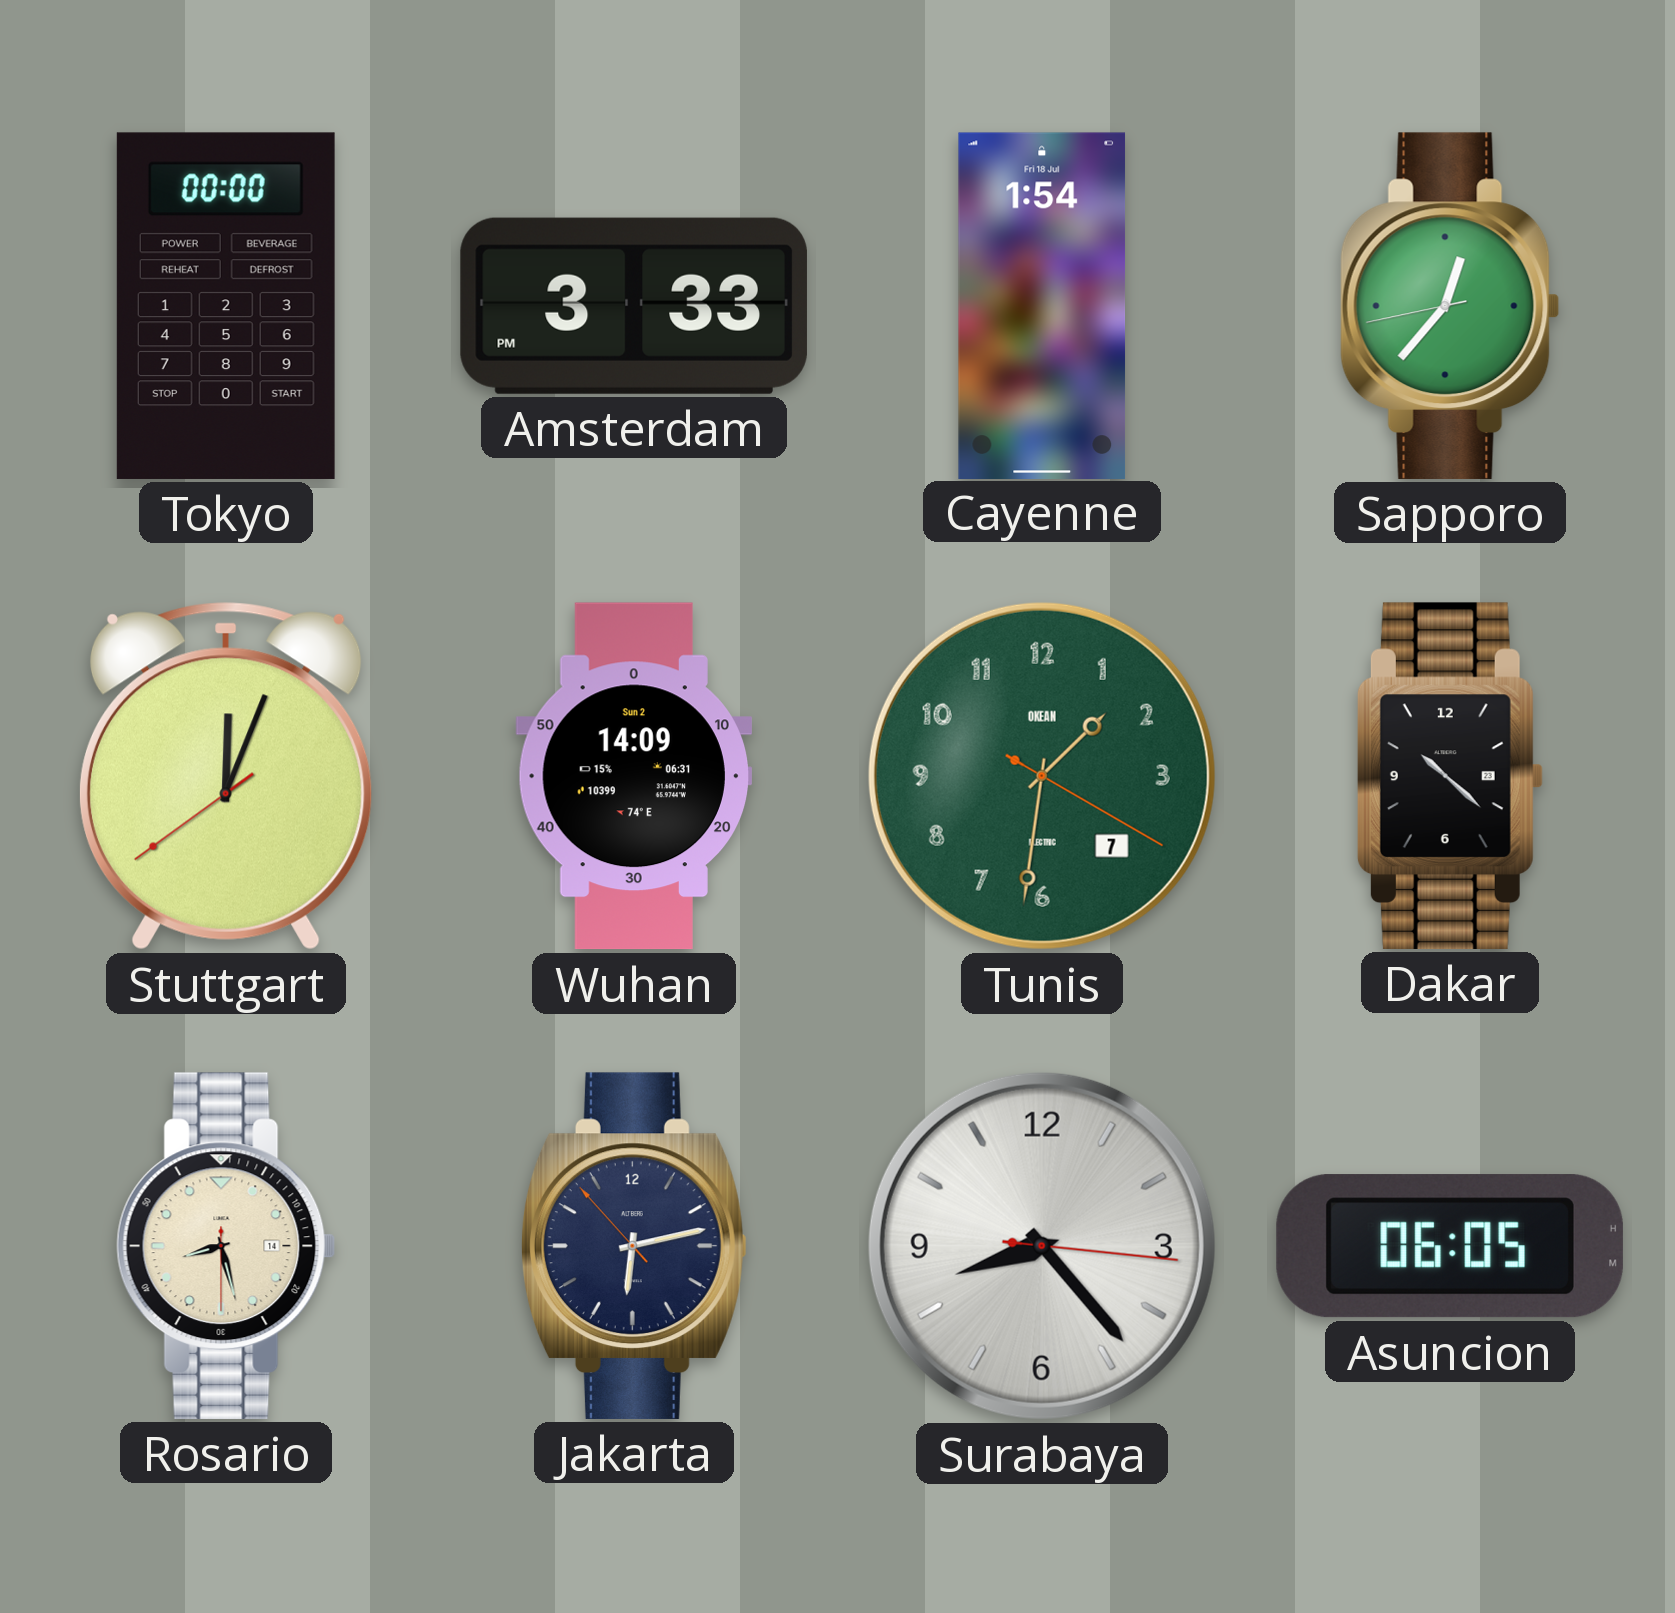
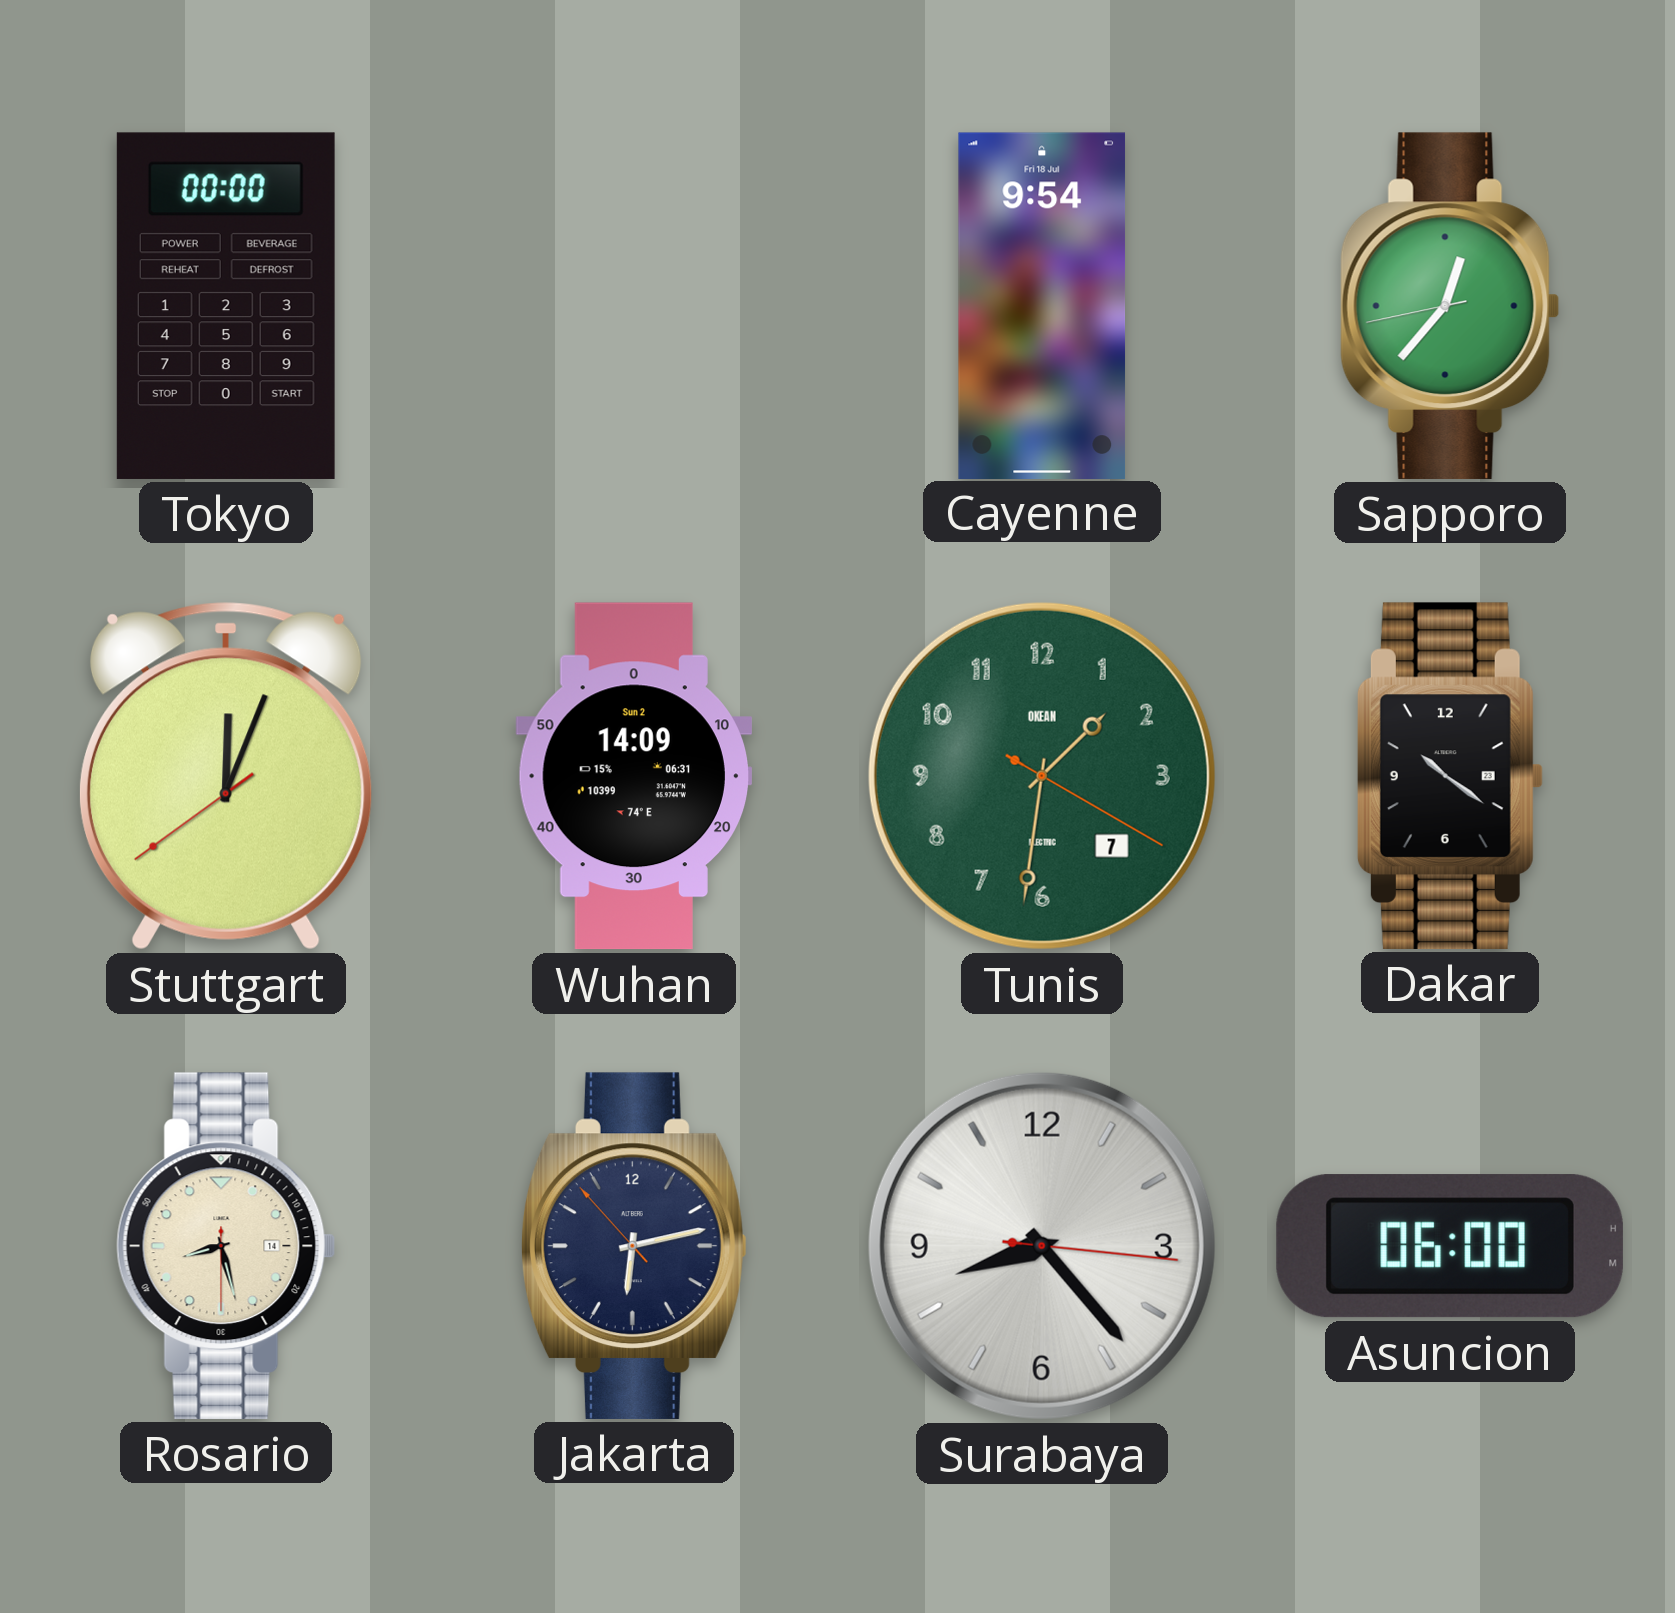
Amsterdam: 3:33 -> none (634, 306)
Cayenne: 1:54 -> 9:54 (1042, 305)
Dakar: 10:22 -> 10:21 (1450, 776)
Asuncion: 06:05 -> 06:00 (1450, 1246)
